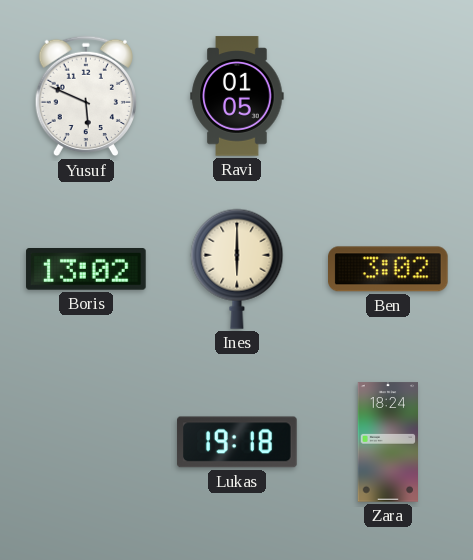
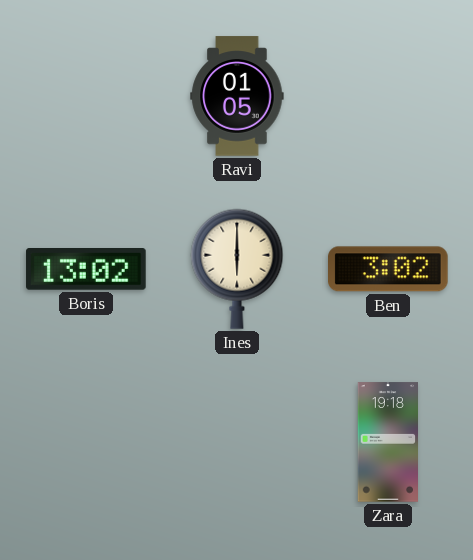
Yusuf: 5:49 -> none (86, 96)
Lukas: 19:18 -> none (237, 442)
Zara: 18:24 -> 19:18 (388, 442)
